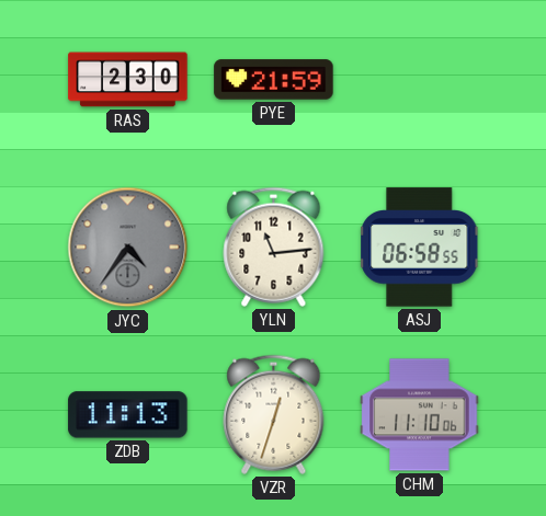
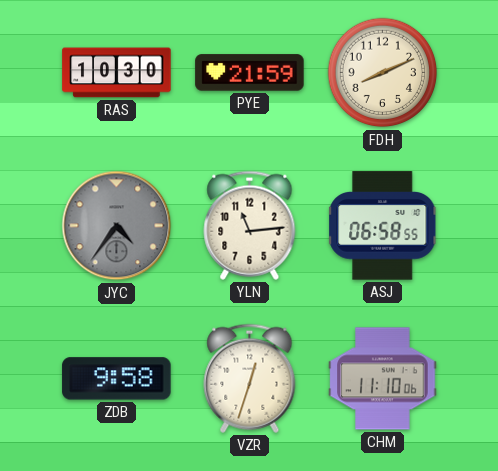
RAS: 2:30 -> 10:30 (117, 73)
FDH: none -> 8:11 (383, 73)
ZDB: 11:13 -> 9:58 (117, 379)
